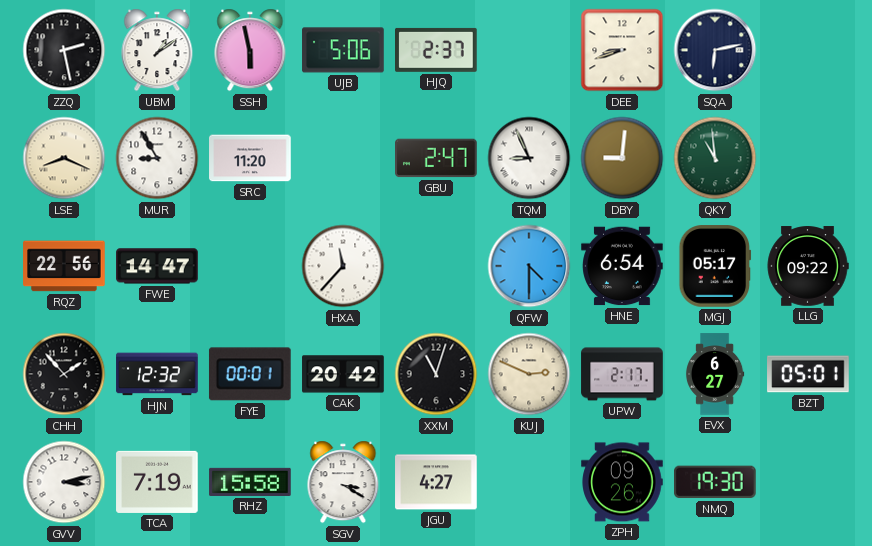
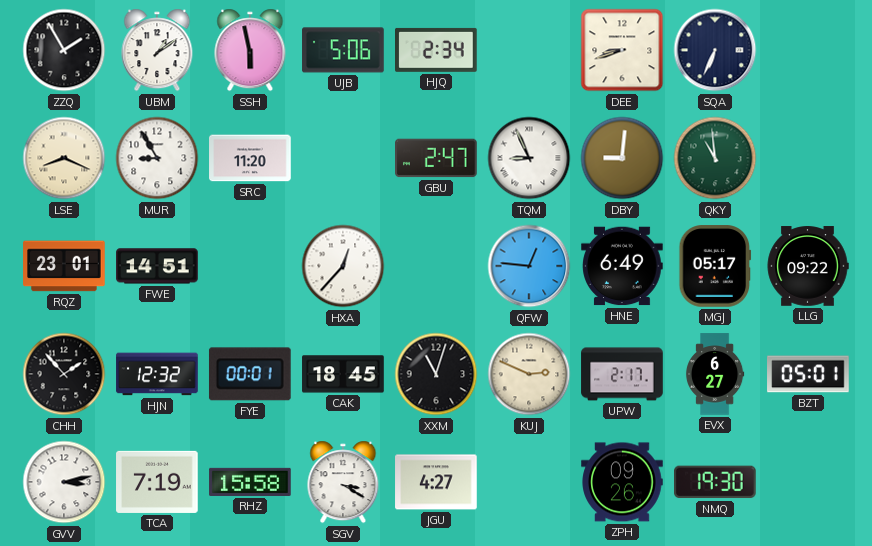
ZZQ: 2:28 -> 1:55 (64, 50)
HJQ: 2:37 -> 2:34 (437, 50)
SQA: 6:13 -> 6:34 (715, 50)
RQZ: 22:56 -> 23:01 (64, 266)
FWE: 14:47 -> 14:51 (157, 266)
HXA: 11:37 -> 12:37 (343, 266)
QFW: 4:30 -> 12:46 (529, 266)
HNE: 6:54 -> 6:49 (622, 266)
CAK: 20:42 -> 18:45 (343, 374)
